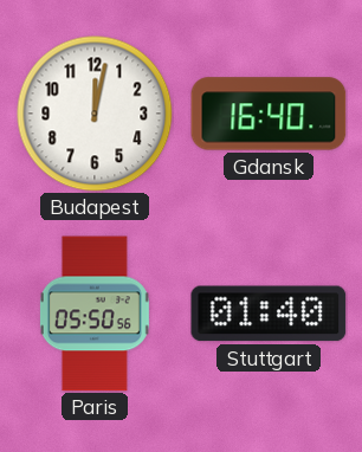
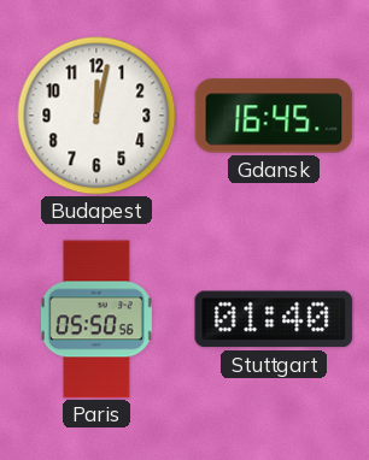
Gdansk: 16:40 -> 16:45 (274, 116)
